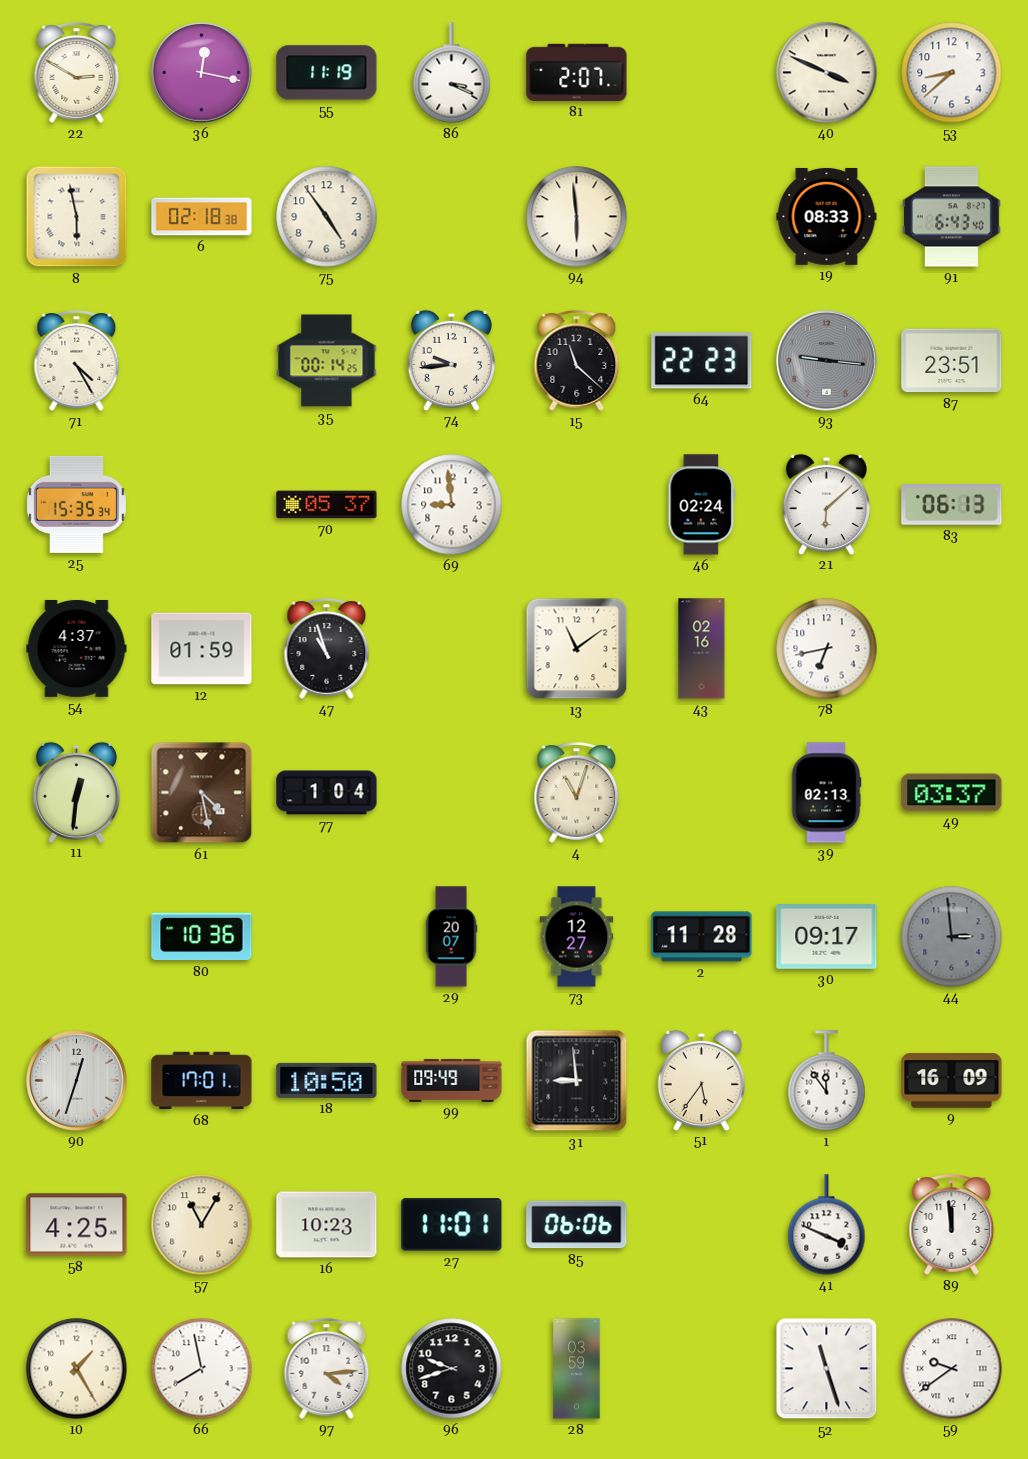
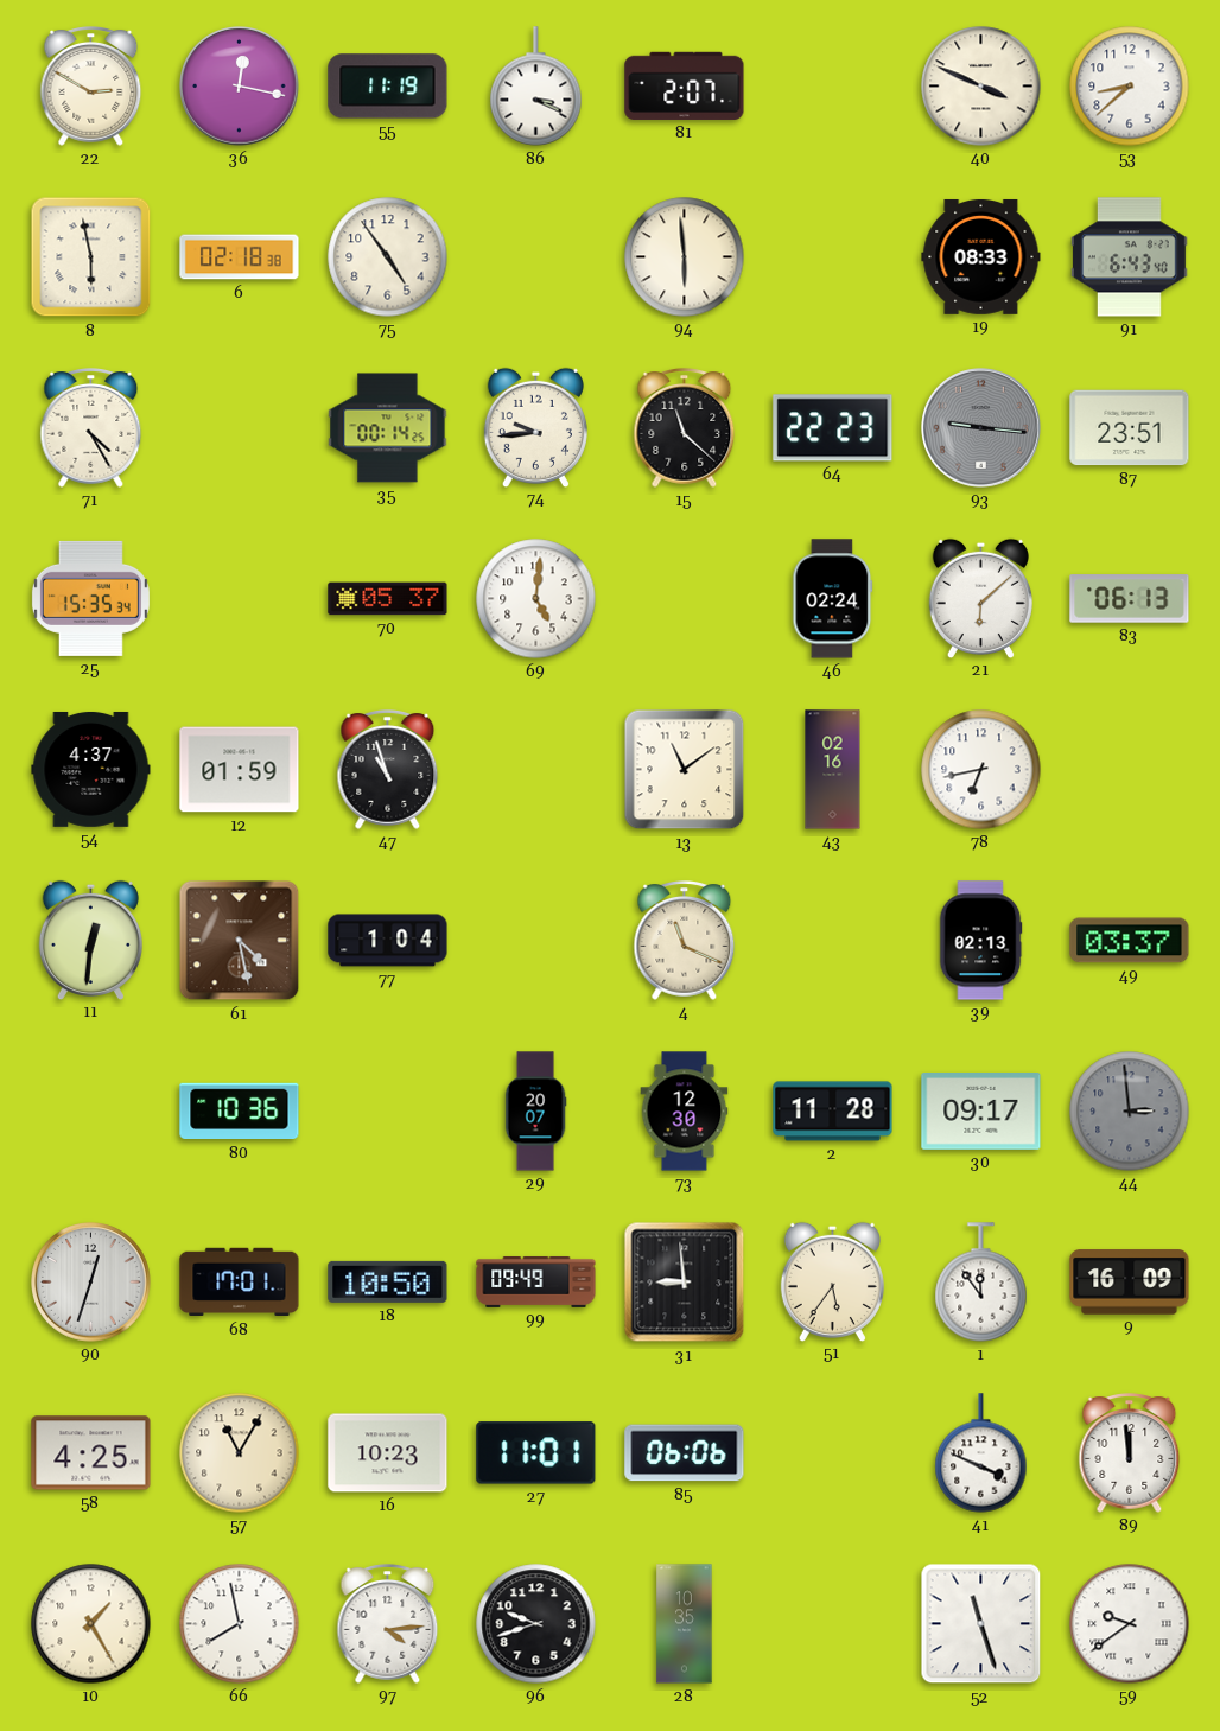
69: 8:59 -> 5:01 (536, 599)
4: 11:03 -> 11:19 (685, 941)
73: 12:27 -> 12:30 (685, 1112)
28: 03:59 -> 10:35 (685, 1624)
